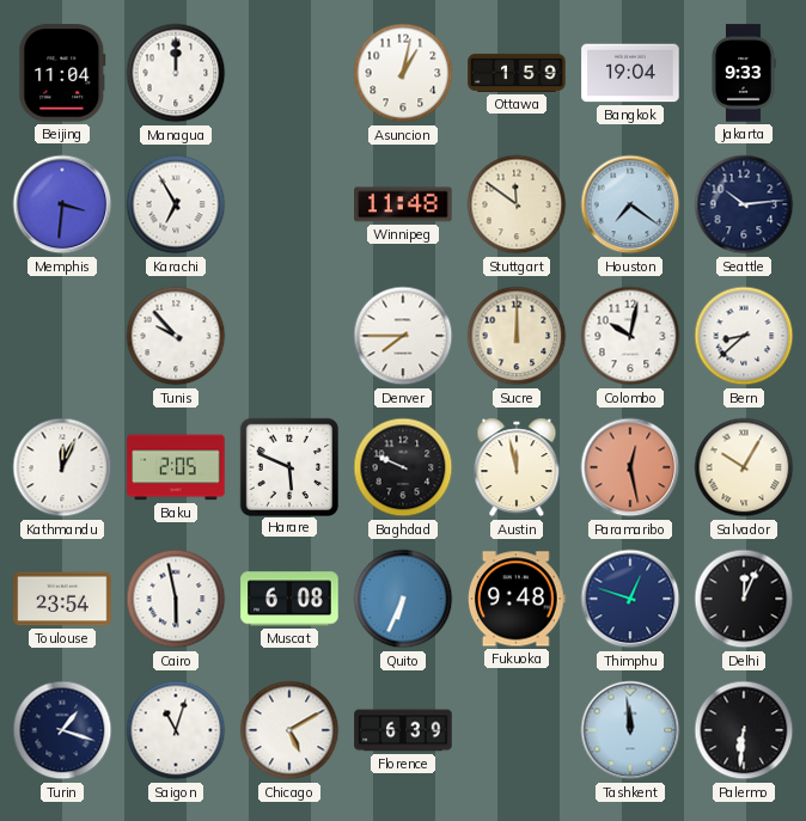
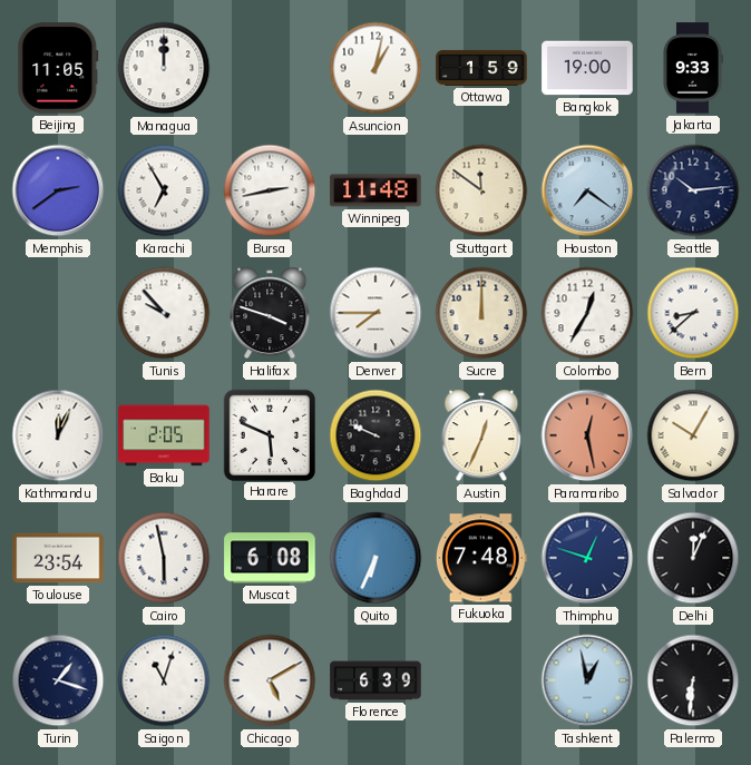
Beijing: 11:04 -> 11:05 (58, 68)
Bangkok: 19:04 -> 19:00 (587, 68)
Memphis: 3:31 -> 2:39 (58, 190)
Bursa: none -> 2:43 (270, 190)
Halifax: none -> 3:48 (270, 313)
Colombo: 10:02 -> 12:35 (587, 313)
Austin: 11:58 -> 12:34 (481, 435)
Fukuoka: 9:48 -> 7:48 (481, 558)
Tashkent: 11:59 -> 12:58 (587, 680)
